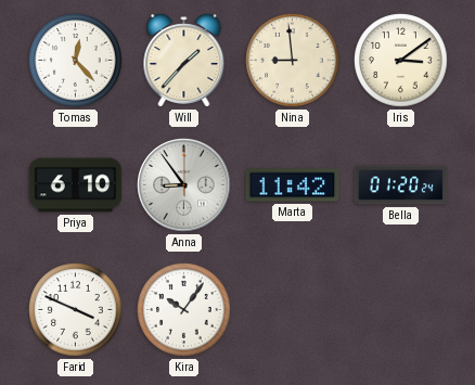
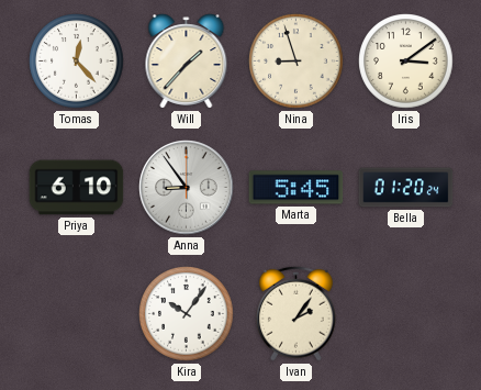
Nina: 8:59 -> 8:57 (297, 62)
Marta: 11:42 -> 5:45 (297, 188)
Farid: 3:49 -> none (76, 310)
Ivan: none -> 2:06 (295, 313)
